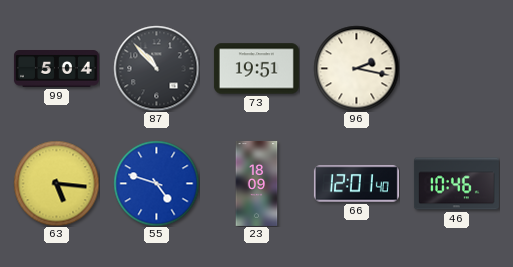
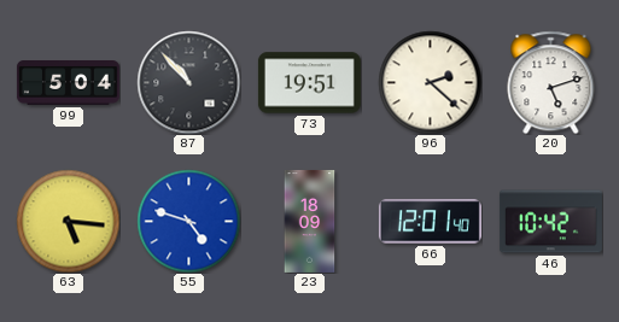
96: 2:17 -> 2:22 (430, 82)
20: none -> 5:12 (551, 82)
46: 10:46 -> 10:42 (550, 222)
